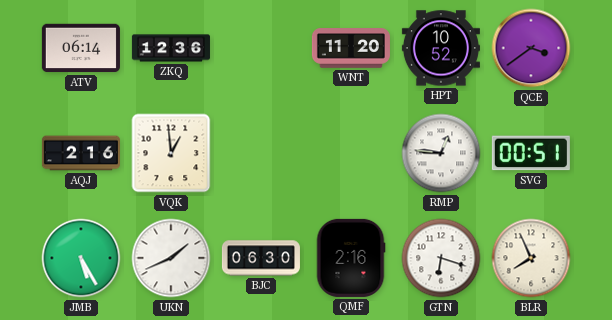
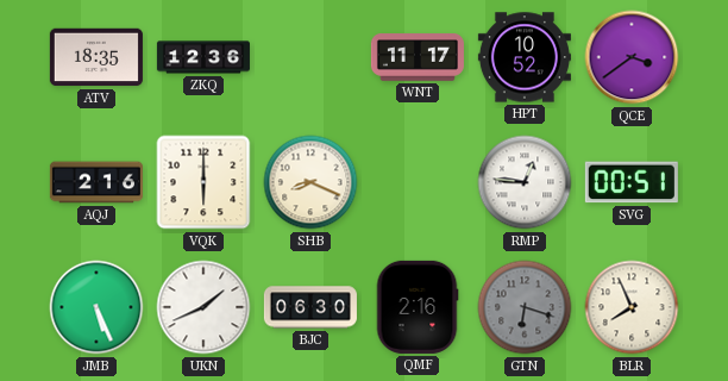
ATV: 06:14 -> 18:35 (96, 57)
WNT: 11:20 -> 11:17 (418, 57)
VQK: 12:59 -> 6:00 (203, 182)
SHB: none -> 8:19 (310, 182)
JMB: 5:25 -> 5:26 (96, 307)
GTN dial: white -> grey (525, 307)
